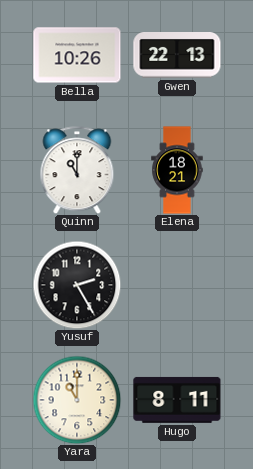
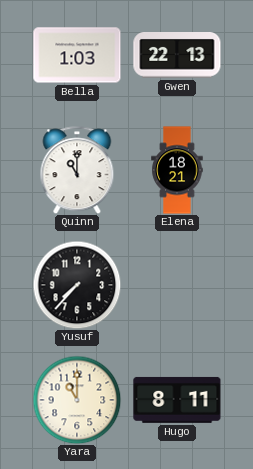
Bella: 10:26 -> 1:03 (77, 55)
Yusuf: 2:25 -> 7:37 (77, 285)
